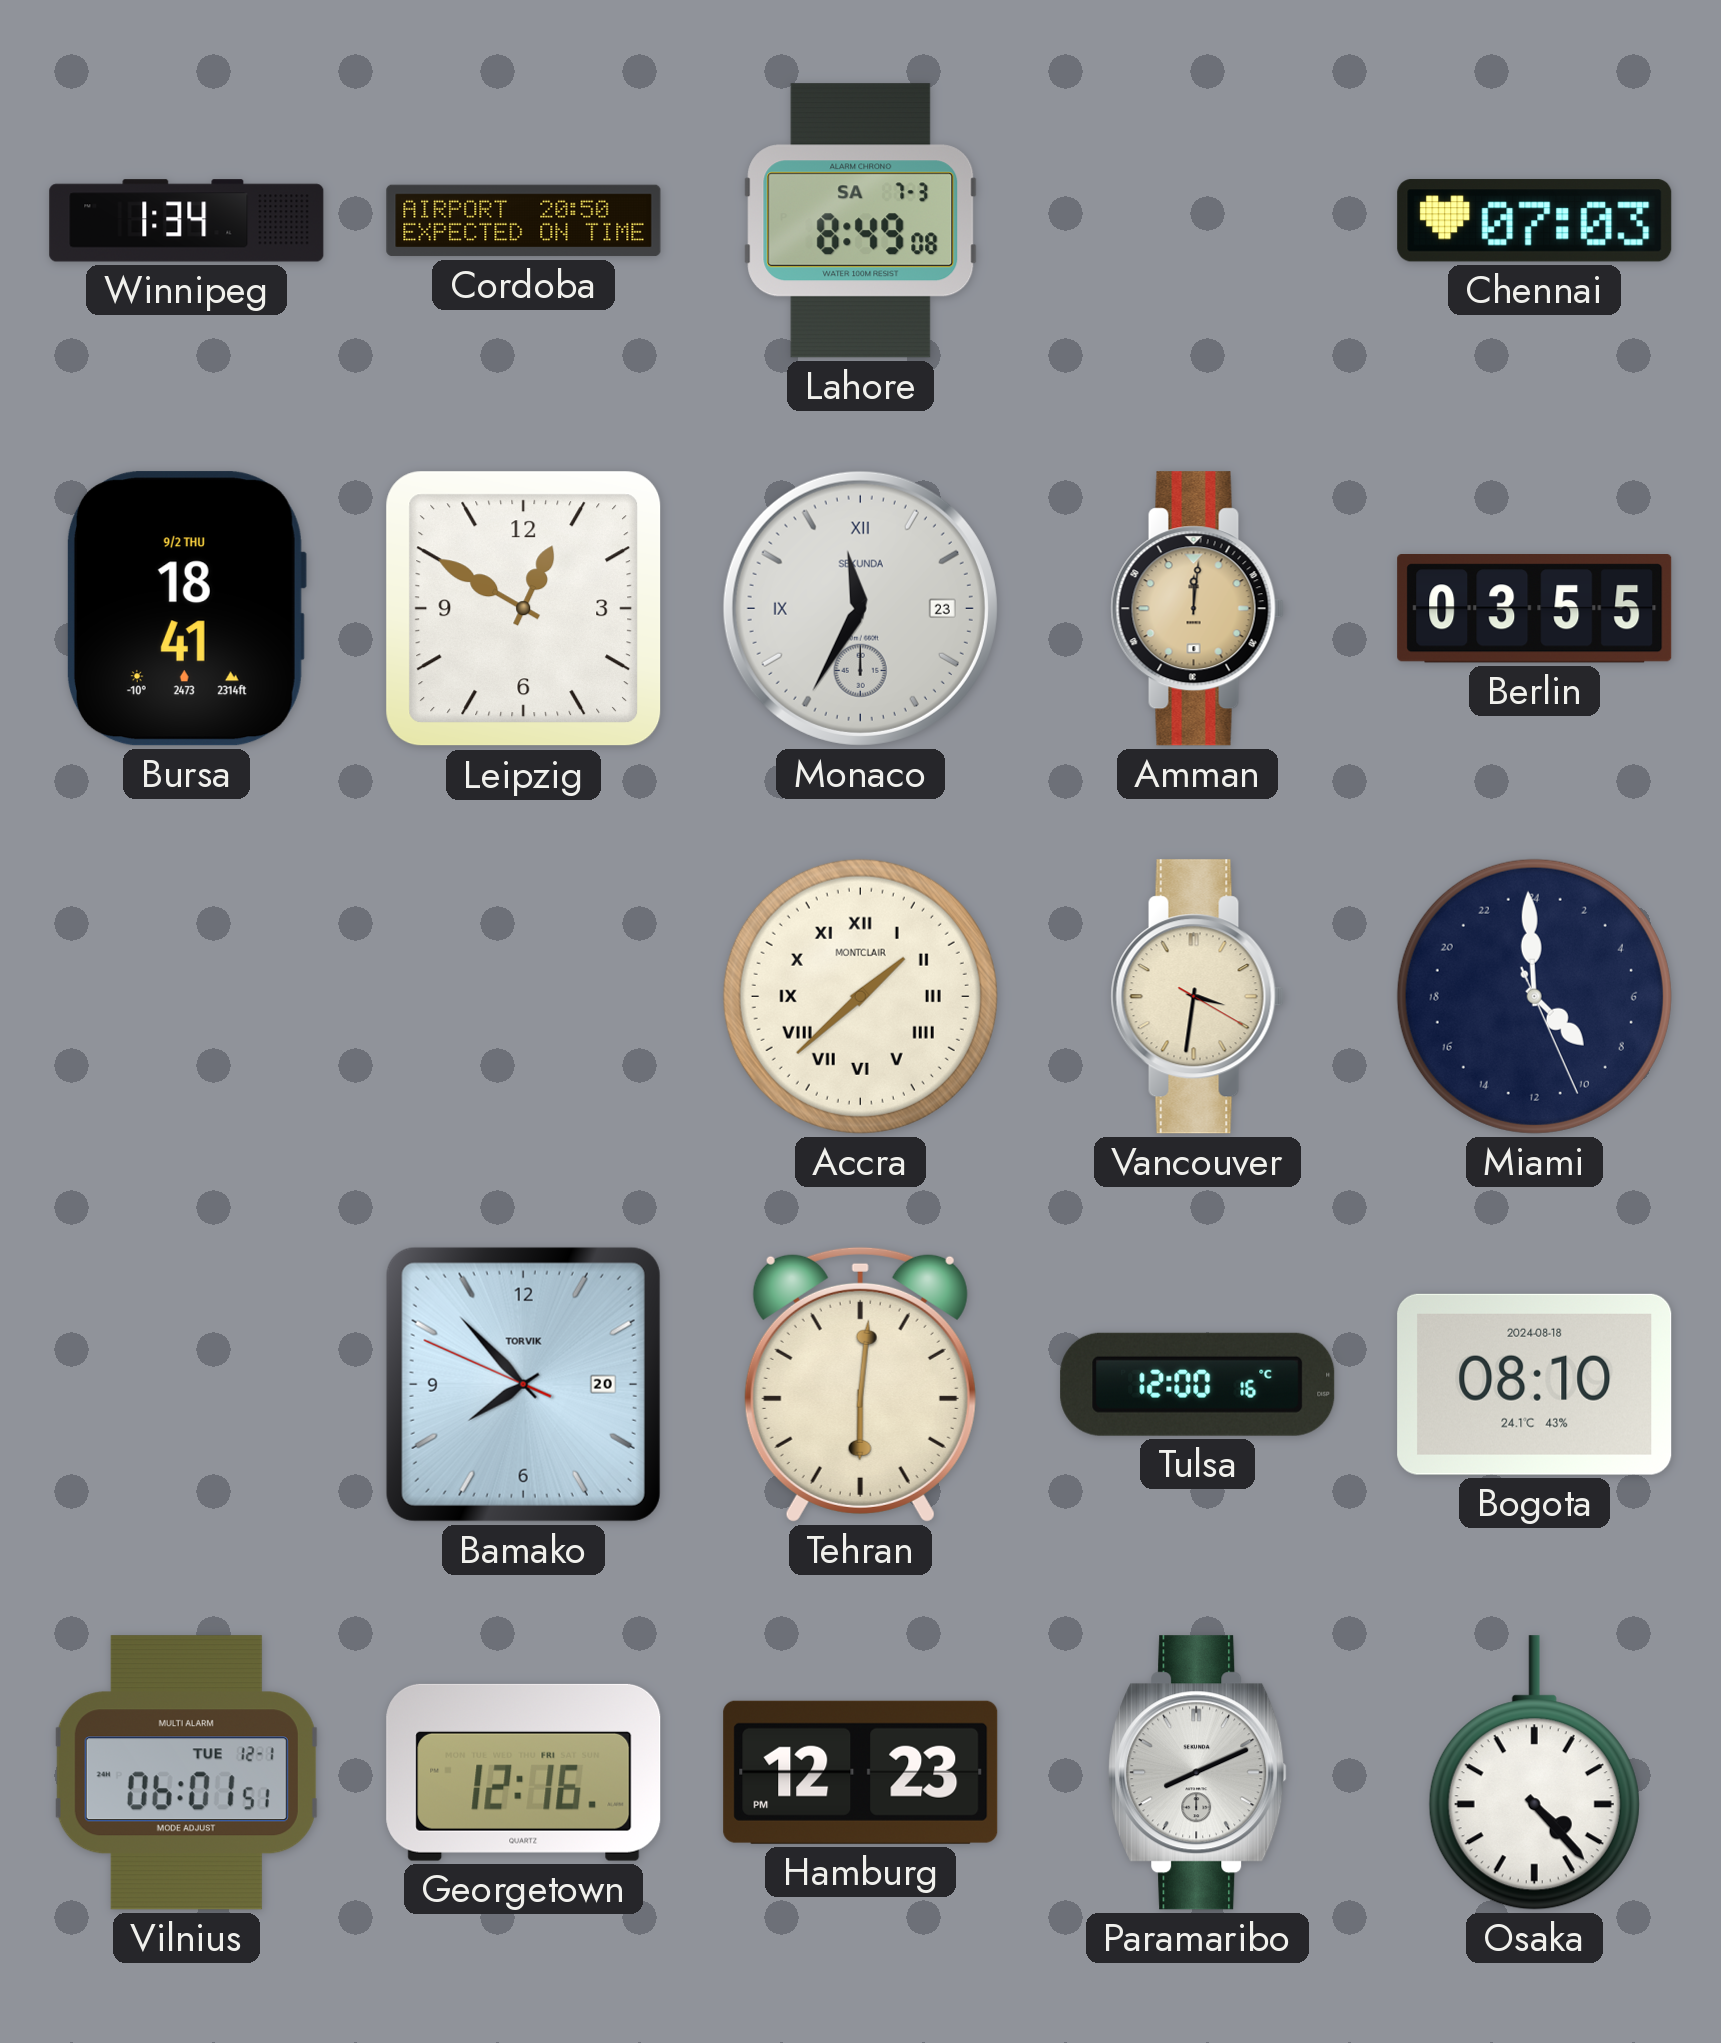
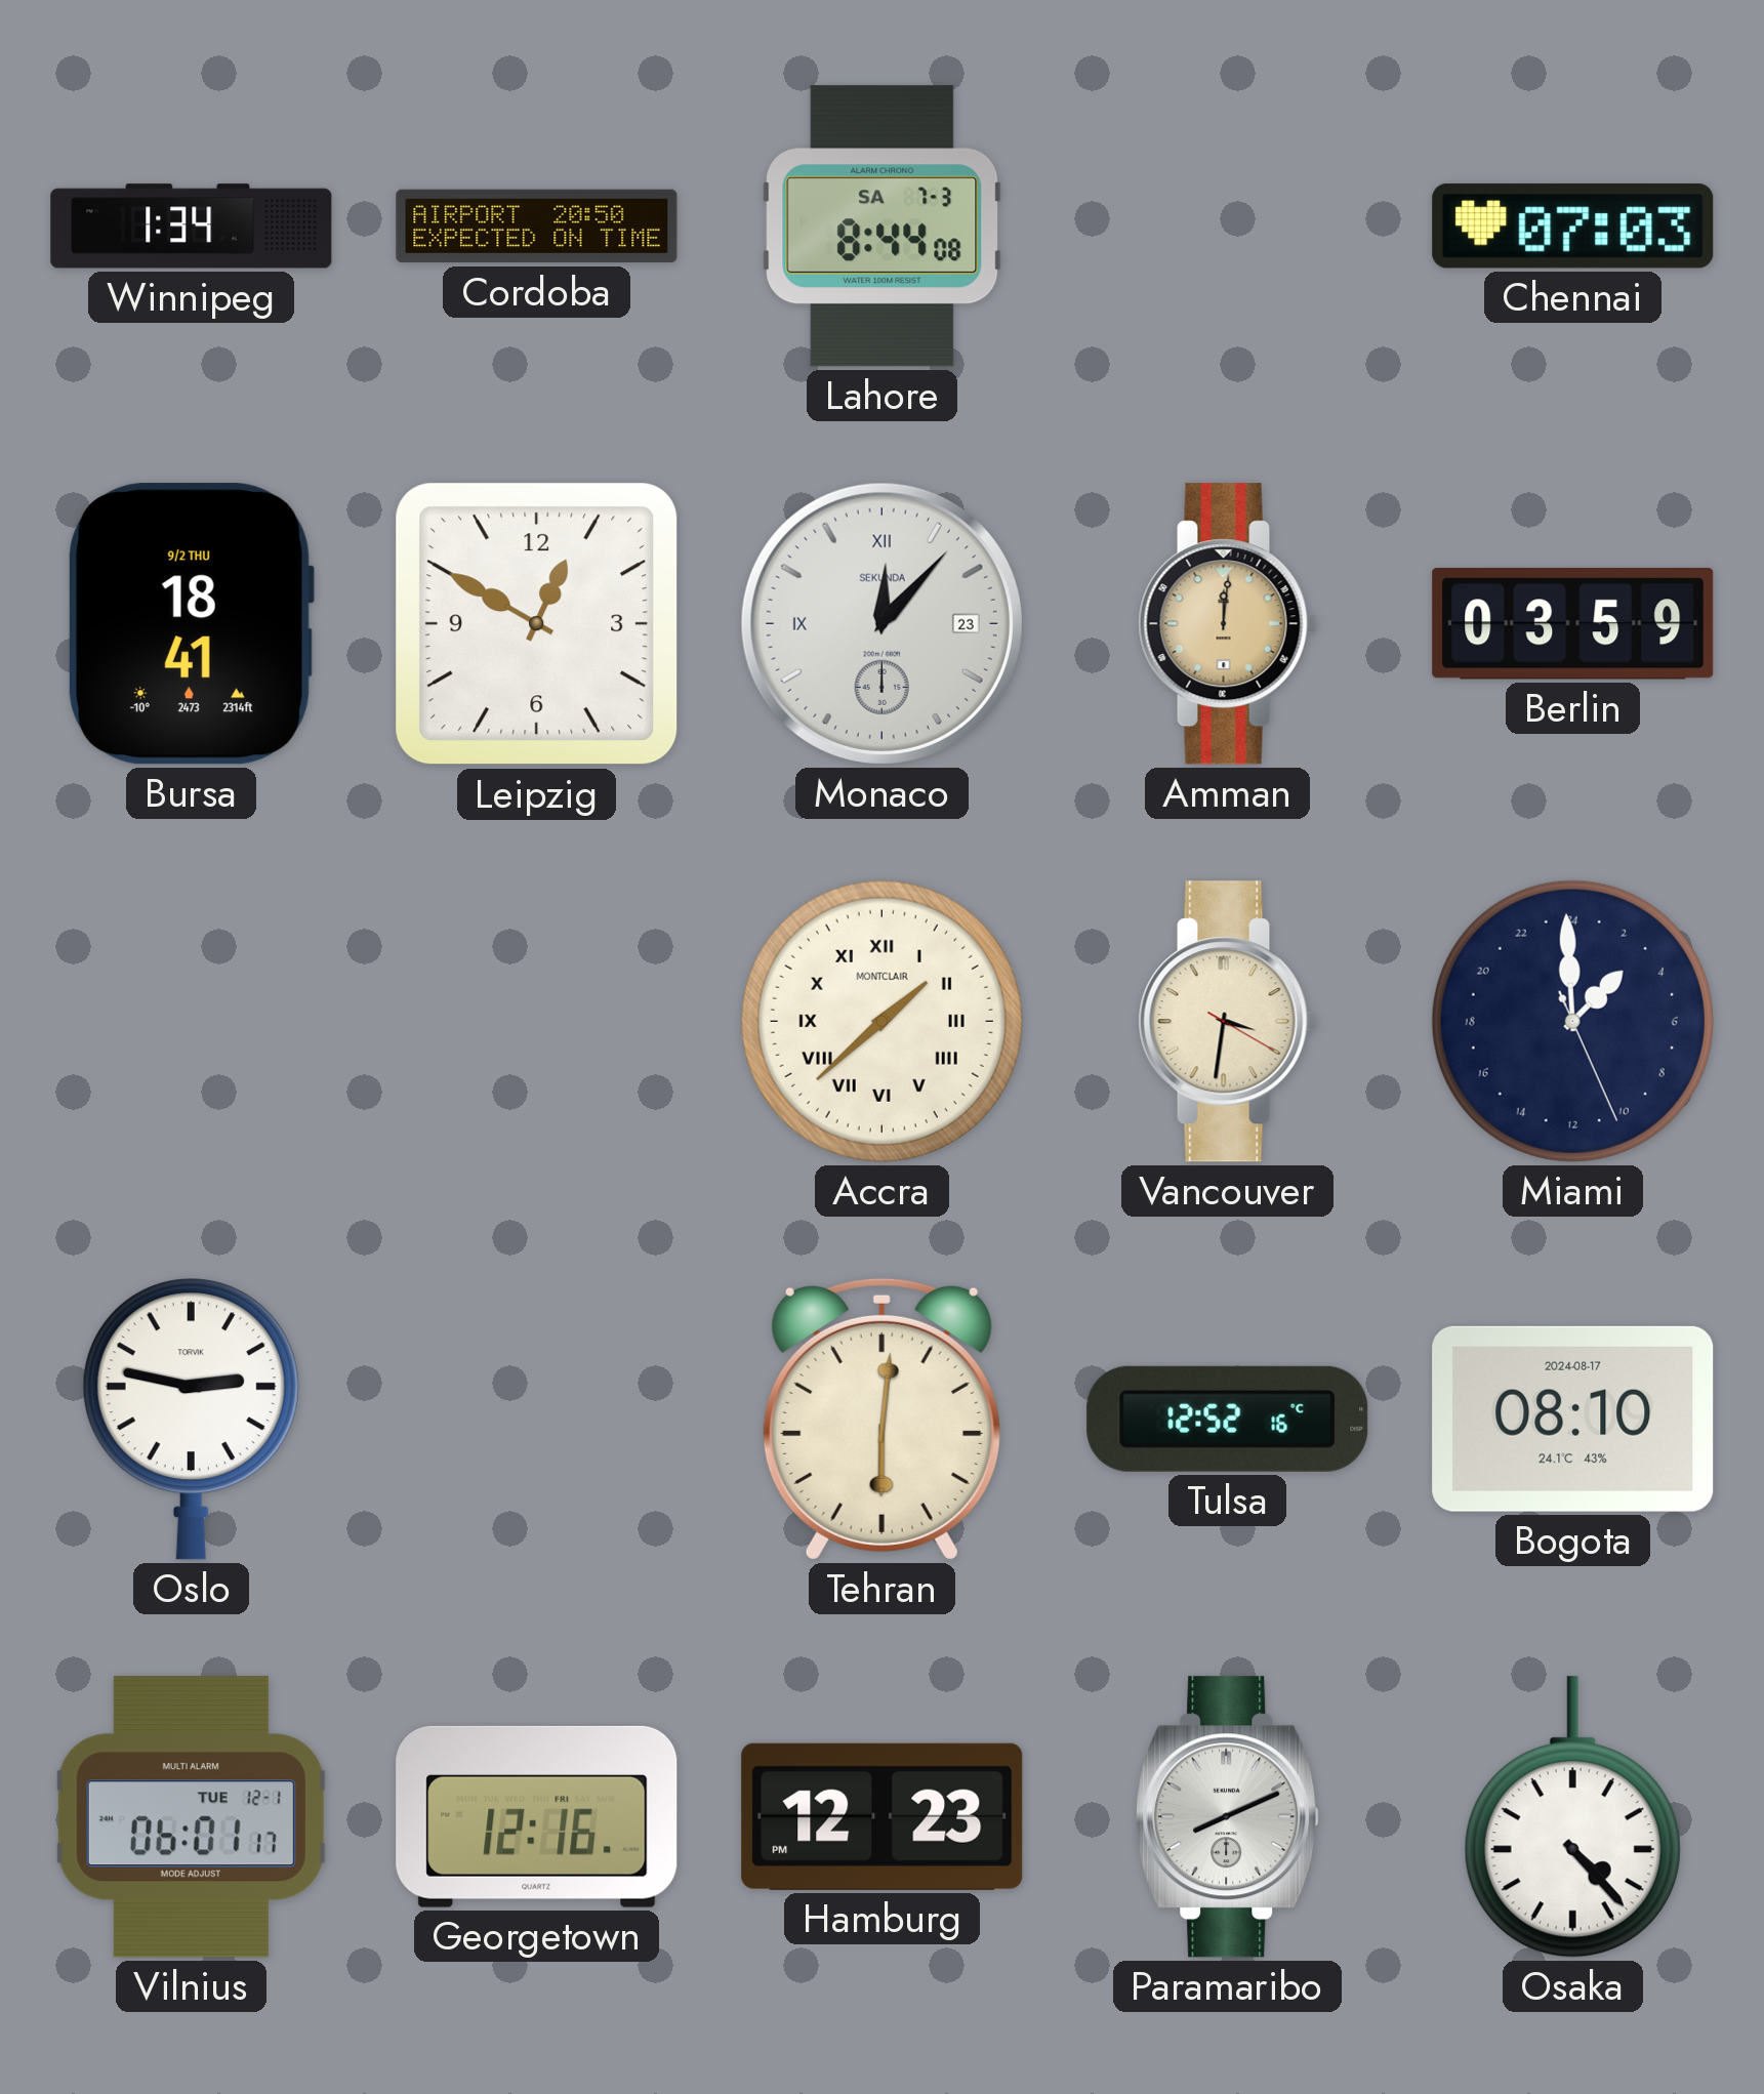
Lahore: 8:49 -> 8:44 (883, 227)
Monaco: 11:35 -> 12:07 (881, 623)
Berlin: 03:55 -> 03:59 (1573, 624)
Miami: 8:59 -> 2:59 (1572, 1021)
Oslo: none -> 2:47 (191, 1420)
Bamako: 7:52 -> none (523, 1384)
Tulsa: 12:00 -> 12:52 (1228, 1419)
Bogota date: 2024-08-18 -> 2024-08-17 (1573, 1419)
Vilnius: 06:01:51 -> 06:01:17 (191, 1817)
